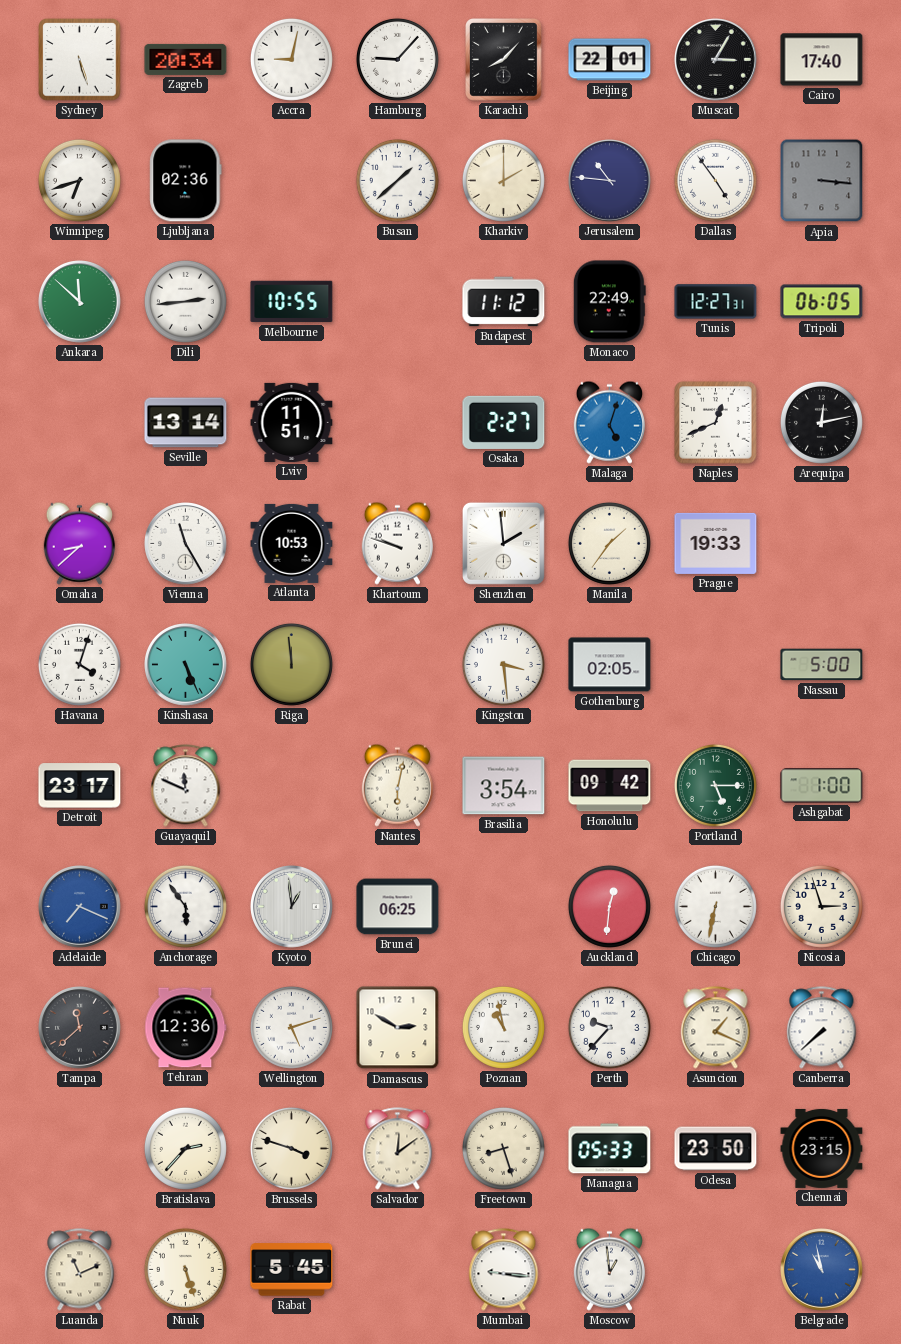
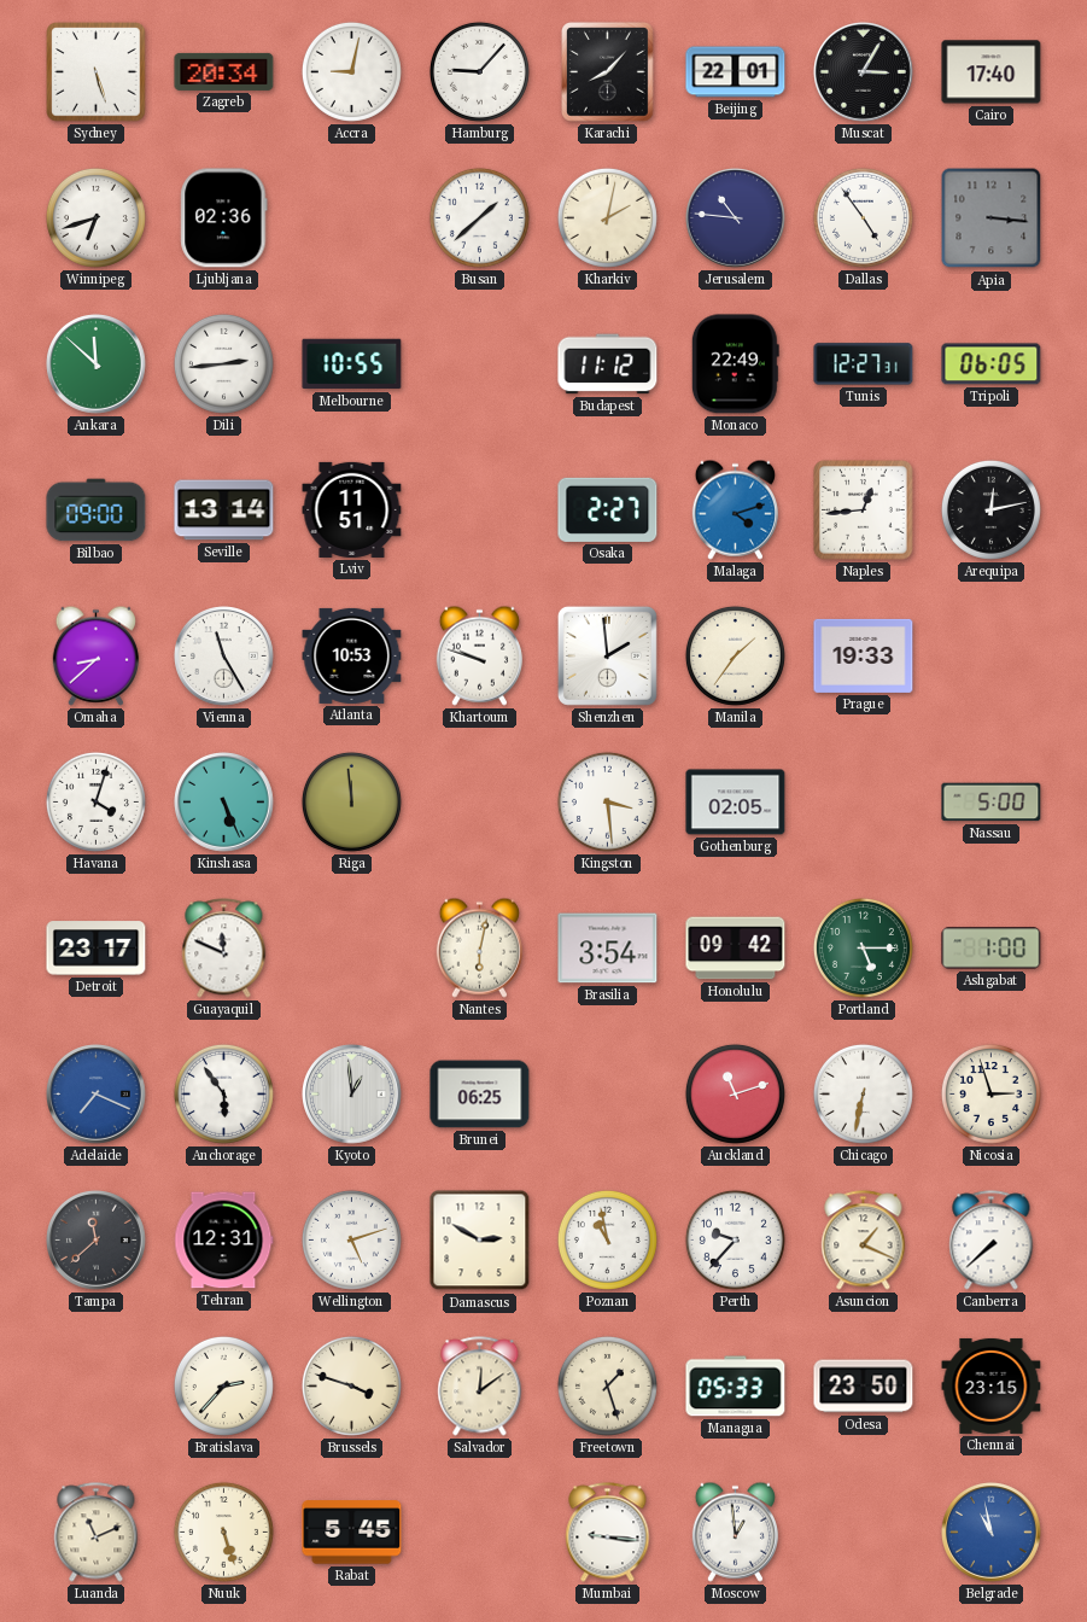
Kharkiv: 2:00 -> 2:02 (607, 217)
Bilbao: none -> 09:00 (97, 510)
Malaga: 5:03 -> 4:12 (735, 509)
Naples: 12:41 -> 12:44 (864, 510)
Auckland: 12:31 -> 11:12 (735, 1093)
Tehran: 12:36 -> 12:31 (224, 1241)
Freetown: 8:27 -> 1:27 (607, 1385)
